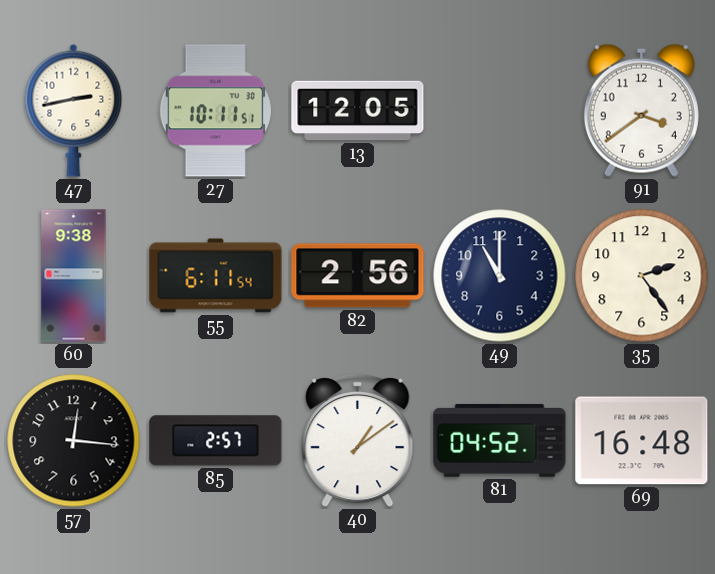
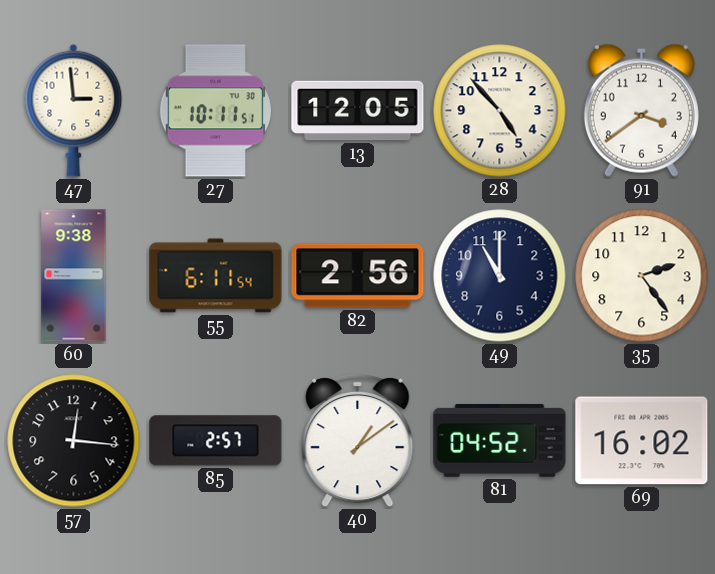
47: 2:43 -> 2:59 (74, 110)
28: none -> 4:53 (500, 111)
69: 16:48 -> 16:02 (642, 441)
